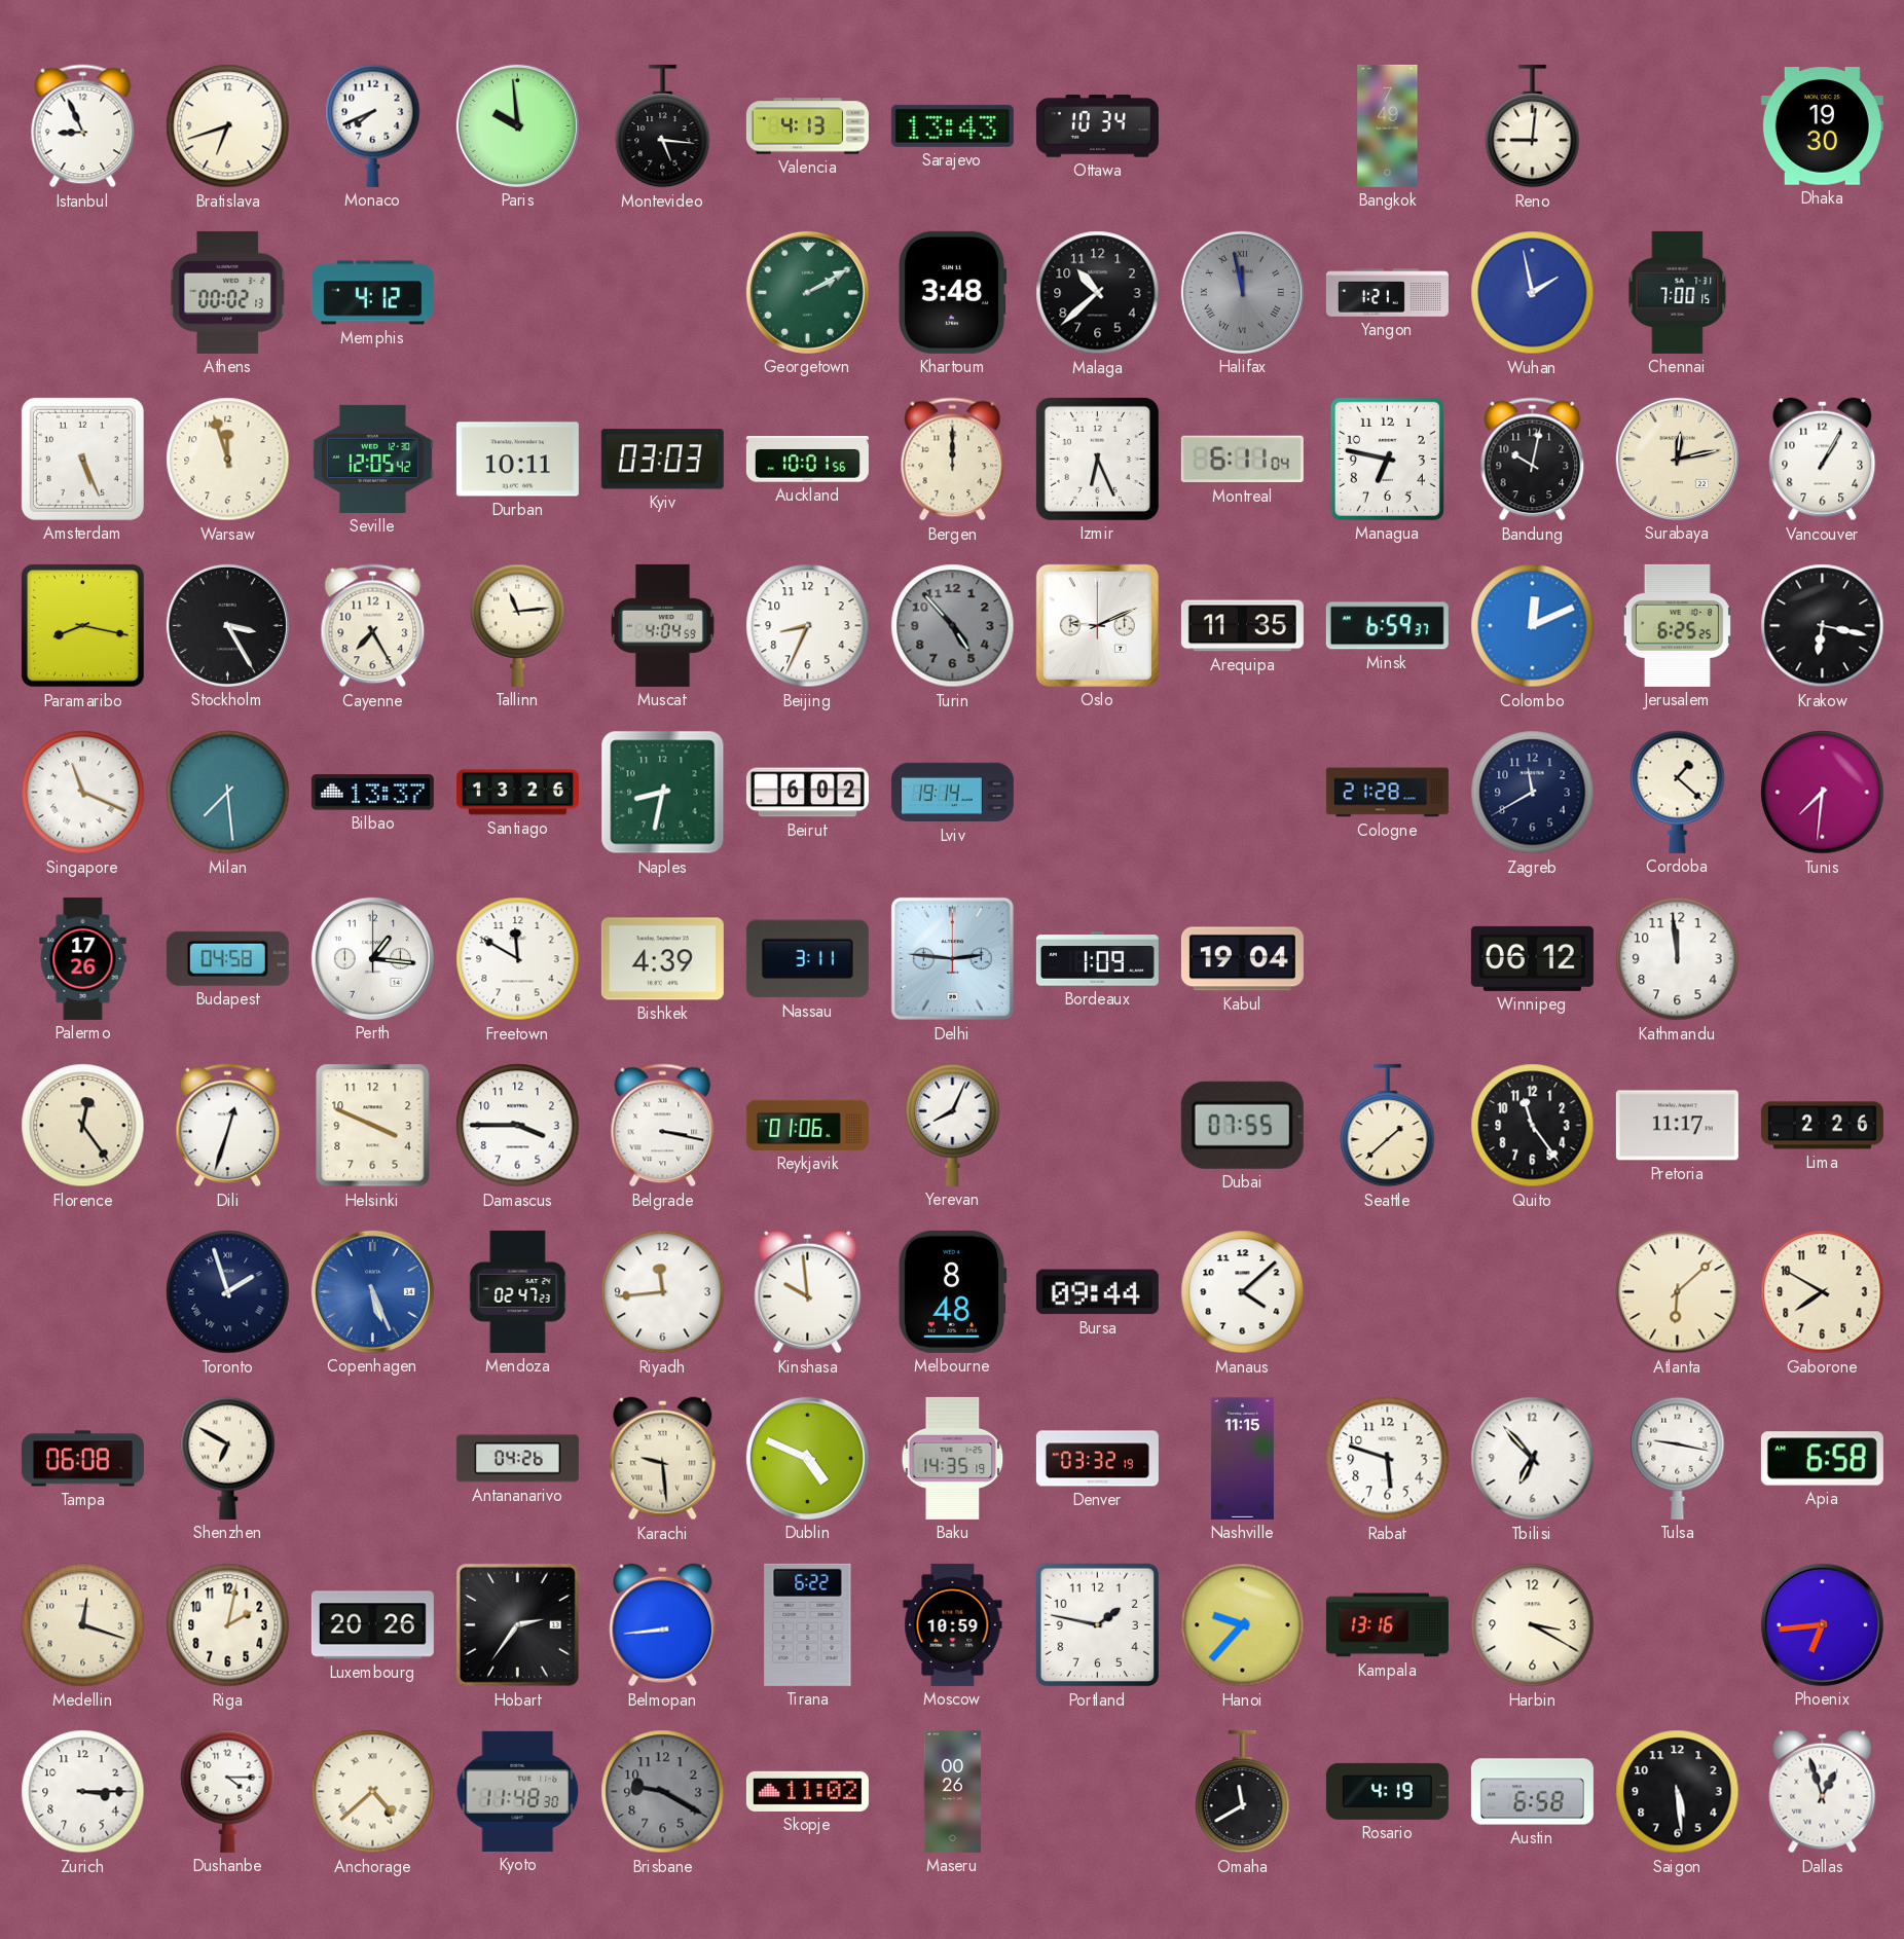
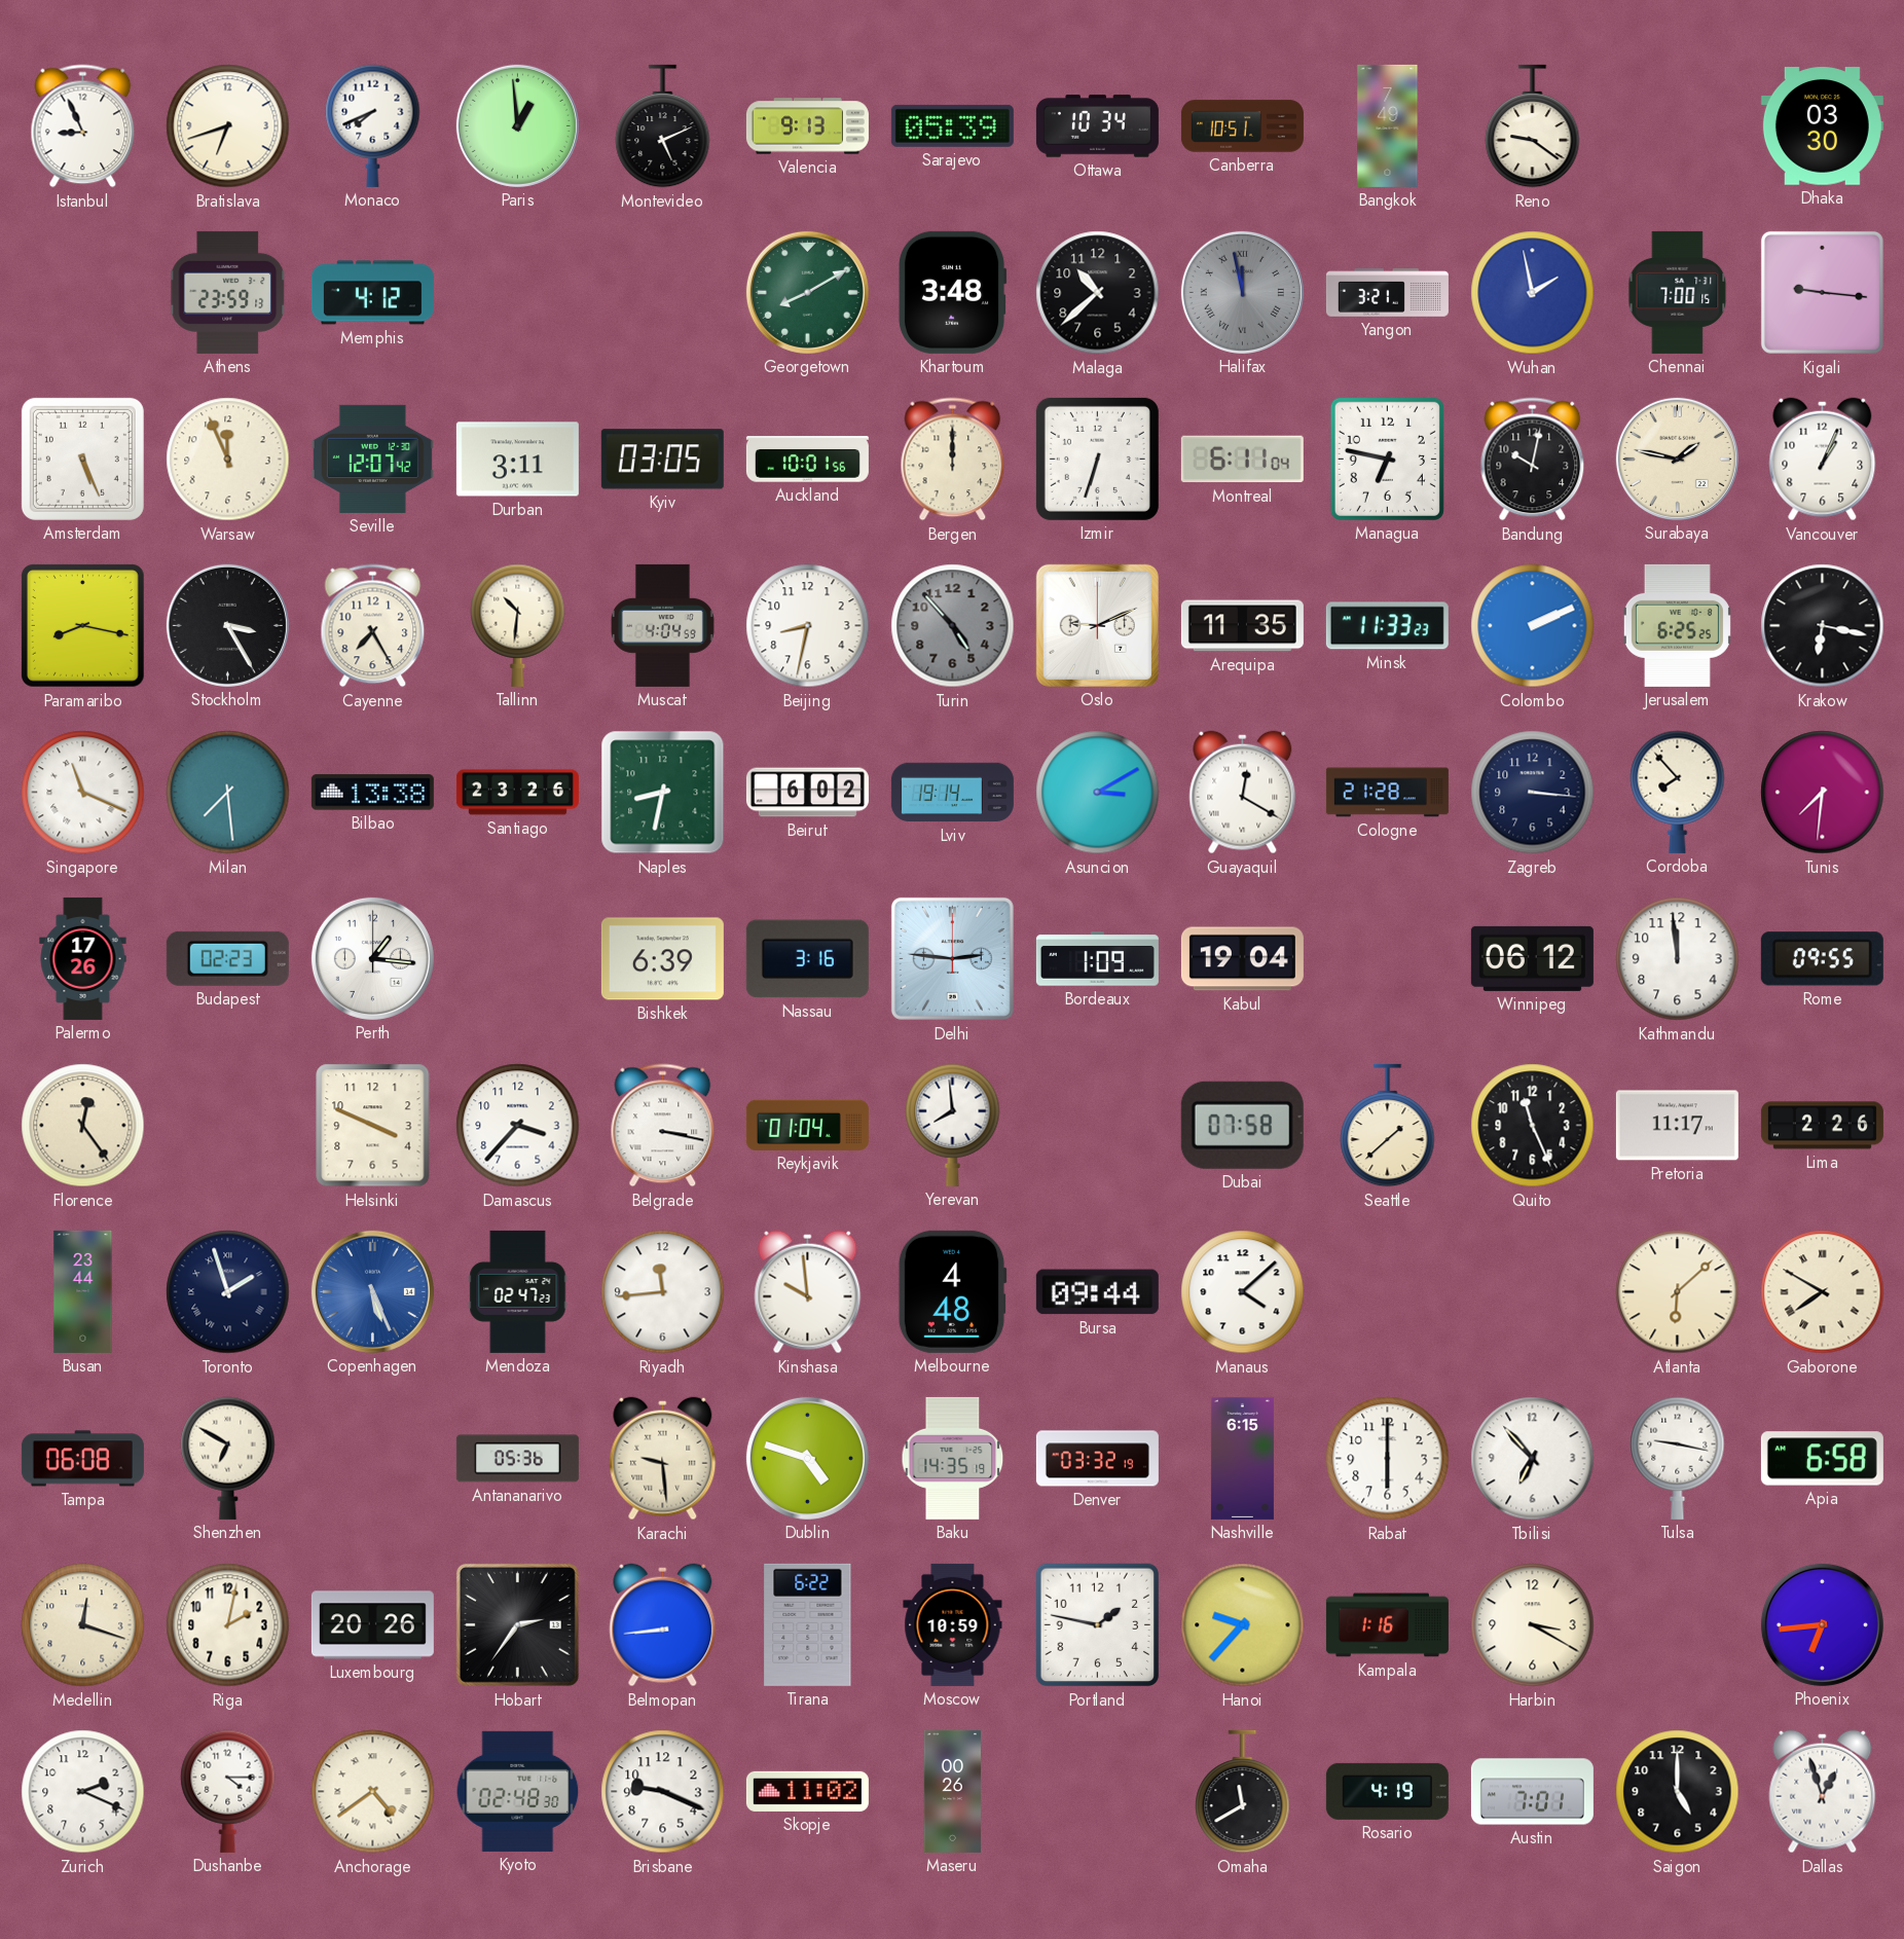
Paris: 9:59 -> 12:59 (517, 125)
Montevideo: 5:16 -> 5:11 (663, 126)
Valencia: 4:13 -> 9:13 (807, 126)
Sarajevo: 13:43 -> 05:39 (952, 125)
Canberra: none -> 10:51 (1242, 126)
Reno: 9:01 -> 9:21 (1533, 126)
Dhaka: 19:30 -> 03:30 (1822, 126)
Athens: 00:02 -> 23:59 (228, 292)
Georgetown: 2:10 -> 8:10 (807, 292)
Yangon: 1:21 -> 3:21 (1387, 293)
Kigali: none -> 9:16 (1822, 292)
Warsaw: 11:57 -> 11:56 (228, 460)
Seville: 12:05 -> 12:07 (372, 459)
Durban: 10:11 -> 3:11 (517, 460)
Kyiv: 03:03 -> 03:05 (662, 460)
Izmir: 6:26 -> 6:33 (1097, 459)
Surabaya: 12:13 -> 1:47 (1677, 459)
Vancouver: 1:05 -> 1:04 (1823, 460)
Tallinn: 11:14 -> 10:31 (518, 625)
Beijing: 8:34 -> 8:32 (808, 626)
Minsk: 6:59 -> 11:33 (1387, 626)
Colombo: 12:11 -> 2:11 (1533, 626)
Bilbao: 13:37 -> 13:38 (372, 793)
Santiago: 13:26 -> 23:26 (517, 793)
Asuncion: none -> 3:10 (1098, 793)
Guayaquil: none -> 12:20 (1243, 793)
Zagreb: 11:40 -> 3:16 (1533, 793)
Cordoba: 1:22 -> 7:53 (1678, 792)
Budapest: 04:58 -> 02:23 (227, 958)
Freetown: 11:50 -> none (518, 959)
Bishkek: 4:39 -> 6:39 (662, 959)
Nassau: 3:11 -> 3:16 (807, 959)
Rome: none -> 09:55 (1822, 959)
Dili: 12:33 -> none (228, 1126)
Damascus: 3:45 -> 3:37 (518, 1126)
Reykjavik: 01:06 -> 01:04 (807, 1125)
Yerevan: 8:04 -> 7:59 (953, 1125)
Dubai: 07:55 -> 07:58 (1242, 1125)
Quito: 11:24 -> 11:26 (1533, 1126)
Busan: none -> 23:44 (83, 1291)
Melbourne: 8:48 -> 4:48 (952, 1291)
Gaborone numerals: Arabic -> Roman (1823, 1292)
Antananarivo: 04:26 -> 05:36 (517, 1459)
Dublin: 4:49 -> 4:48 (807, 1458)
Nashville: 11:15 -> 6:15 (1242, 1458)
Rabat: 5:48 -> 6:00 (1388, 1459)
Kampala: 13:16 -> 1:16 (1387, 1625)
Zurich: 3:15 -> 2:19 (83, 1792)
Anchorage: 4:38 -> 4:39 (373, 1792)
Kyoto: 11:48 -> 02:48 (518, 1791)
Brisbane: 9:20 -> 9:19 (663, 1792)
Brisbane dial: grey -> white (663, 1792)
Austin: 6:58 -> 7:01 (1532, 1792)
Saigon: 5:29 -> 5:00 (1678, 1792)
